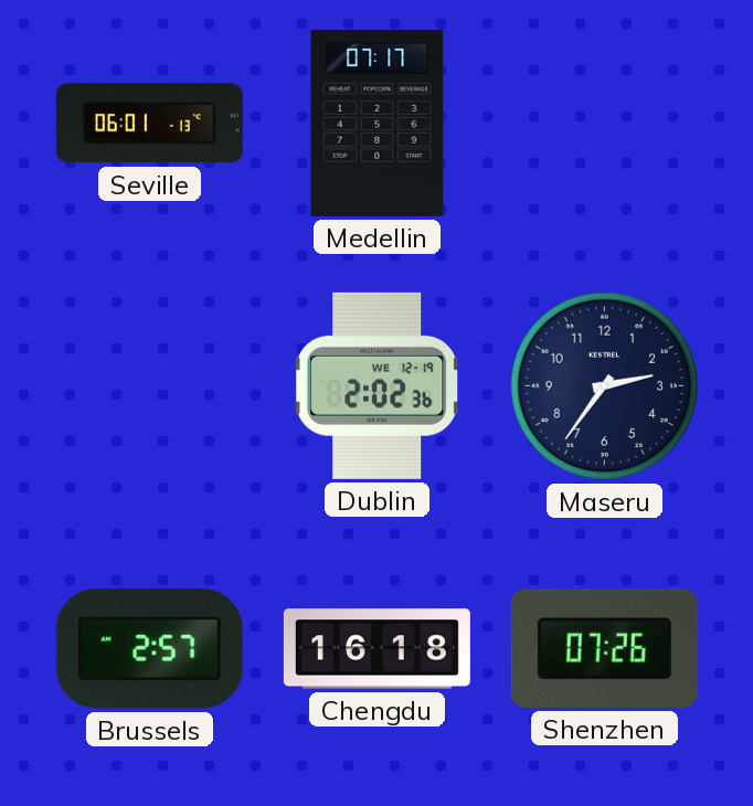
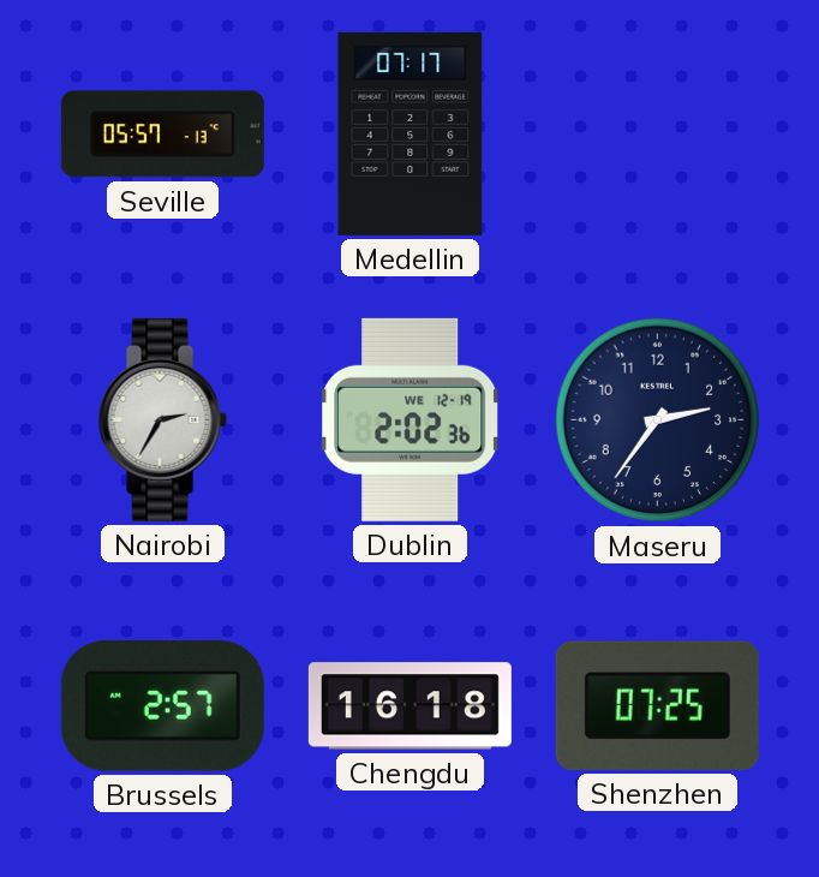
Seville: 06:01 -> 05:57 (162, 135)
Nairobi: none -> 2:35 (162, 419)
Shenzhen: 07:26 -> 07:25 (657, 705)
